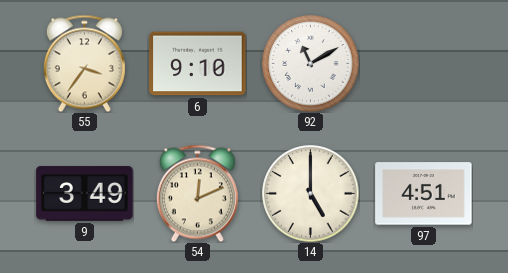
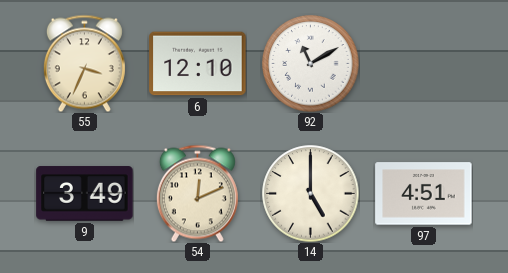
55: 3:36 -> 3:34 (84, 63)
6: 9:10 -> 12:10 (198, 64)
